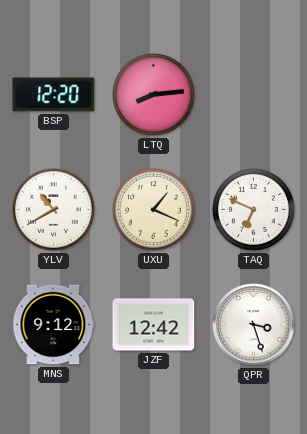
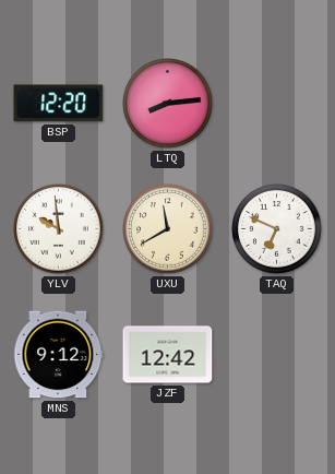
YLV: 10:40 -> 9:59 (59, 229)
UXU: 1:19 -> 11:40 (168, 229)
QPR: 3:27 -> none (254, 325)
